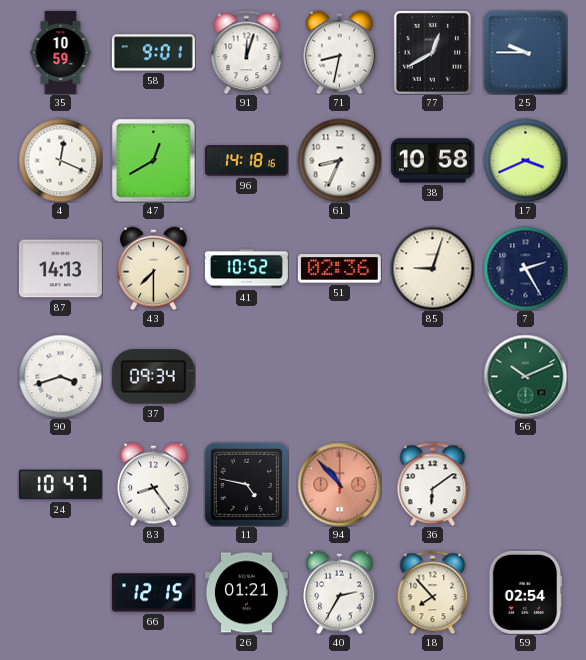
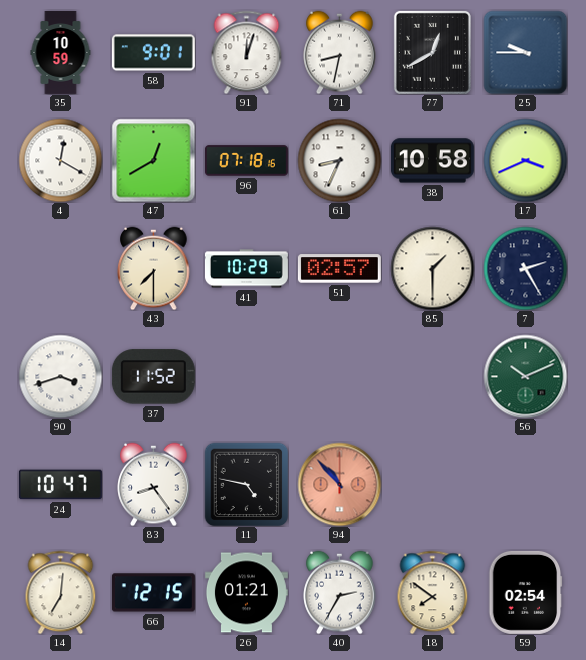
4: 12:19 -> 12:20 (60, 160)
96: 14:18 -> 07:18 (246, 161)
87: 14:13 -> none (60, 269)
41: 10:52 -> 10:29 (246, 269)
51: 02:36 -> 02:57 (339, 269)
85: 9:03 -> 1:30 (432, 268)
37: 09:34 -> 11:52 (153, 377)
36: 6:09 -> none (433, 484)
14: none -> 7:01 (61, 592)
18: 7:53 -> 7:51 (433, 592)
